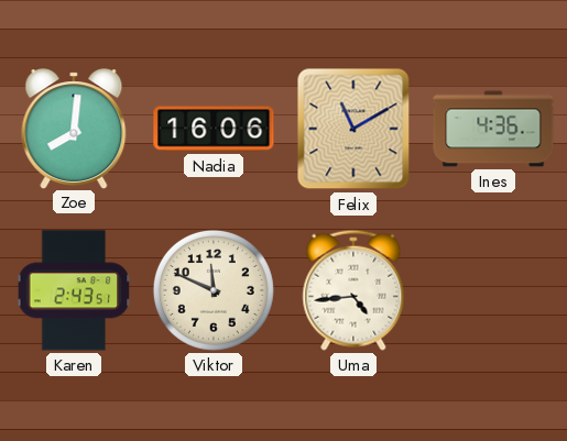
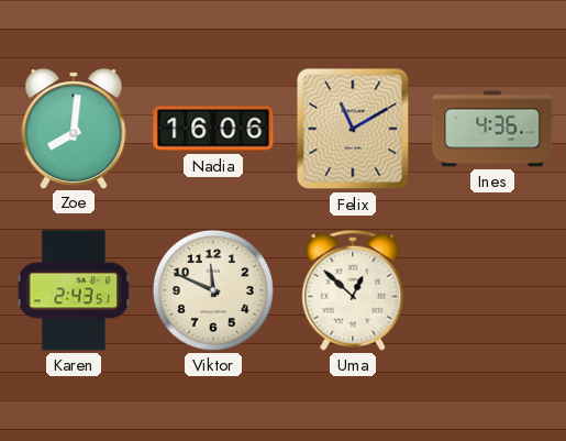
Uma: 4:44 -> 12:52 (353, 290)
